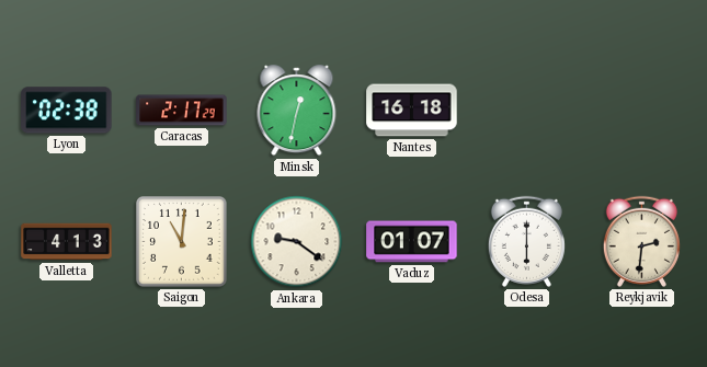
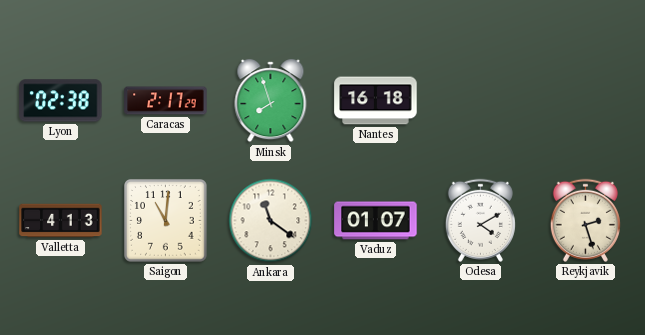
Minsk: 12:32 -> 7:57 (271, 101)
Ankara: 9:21 -> 11:21 (271, 221)
Odesa: 6:00 -> 4:10 (480, 220)
Reykjavik: 2:31 -> 2:27 (585, 220)
